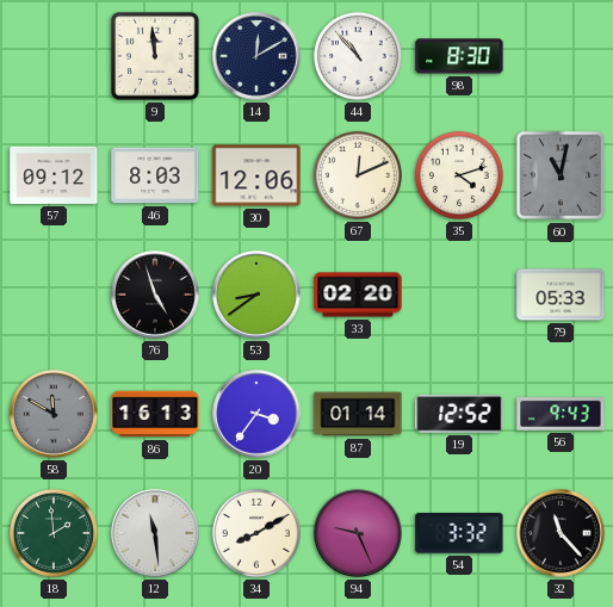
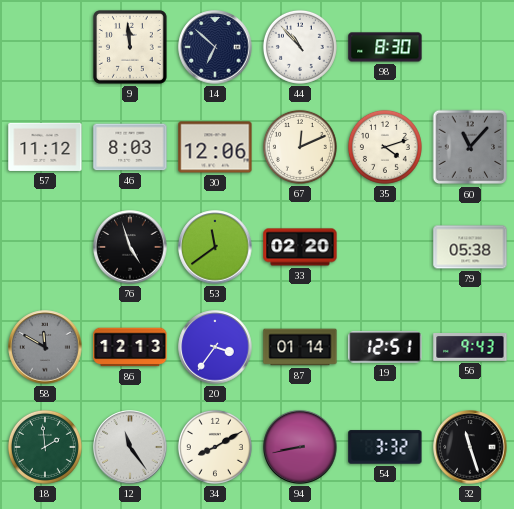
14: 12:10 -> 6:52 (215, 47)
57: 09:12 -> 11:12 (45, 147)
60: 11:02 -> 11:07 (470, 147)
53: 8:39 -> 11:39 (215, 247)
79: 05:33 -> 05:38 (470, 247)
86: 16:13 -> 12:13 (130, 347)
19: 12:52 -> 12:51 (385, 347)
12: 11:29 -> 11:24 (130, 447)
94: 9:26 -> 8:43 (300, 447)
32: 11:23 -> 11:27 (470, 447)
